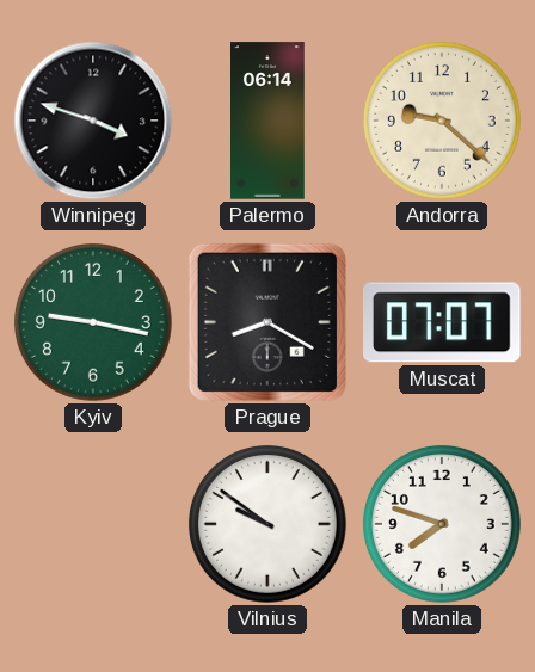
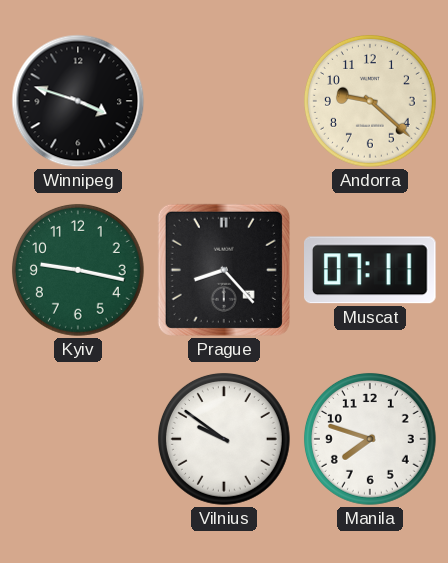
Palermo: 06:14 -> none (269, 121)
Prague: 8:20 -> 8:23 (224, 270)
Muscat: 07:07 -> 07:11 (371, 270)
